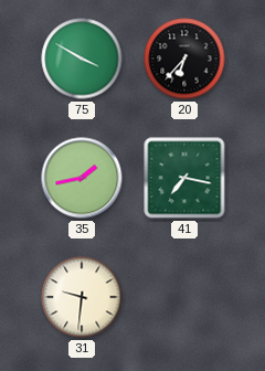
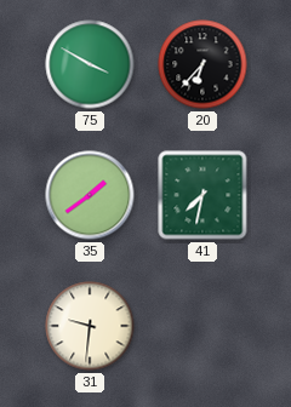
35: 1:43 -> 1:39 (90, 195)
41: 7:17 -> 7:32 (202, 195)
